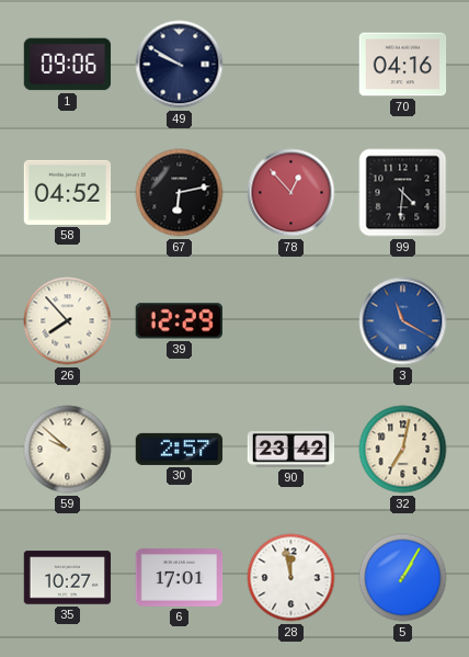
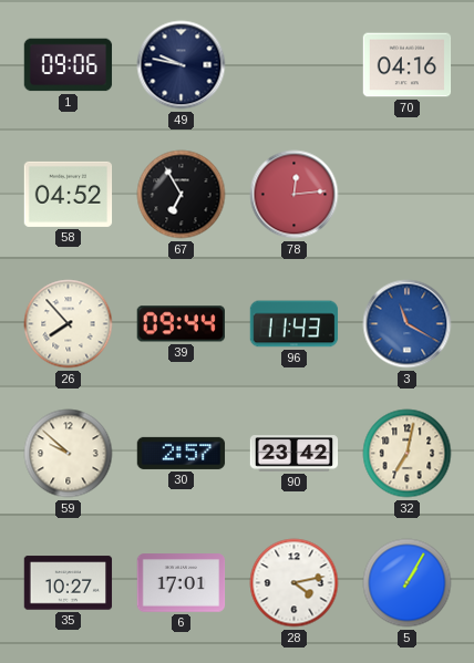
49: 9:50 -> 9:47 (182, 65)
67: 6:13 -> 6:55 (182, 195)
78: 12:53 -> 12:14 (295, 195)
99: 4:31 -> none (403, 193)
39: 12:29 -> 09:44 (181, 324)
96: none -> 11:43 (295, 324)
28: 11:58 -> 4:13 (295, 583)
